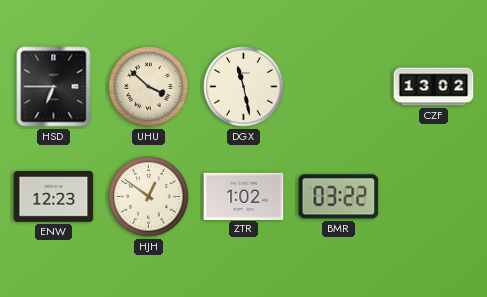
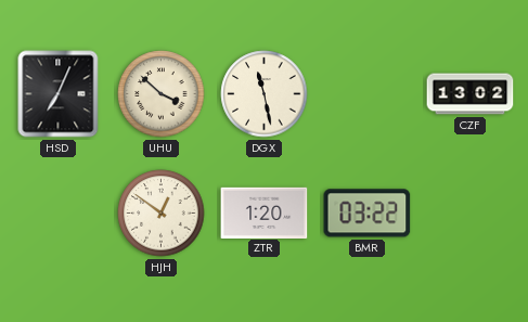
HSD: 6:45 -> 7:04 (59, 94)
ENW: 12:23 -> none (54, 197)
ZTR: 1:02 -> 1:20 (265, 212)
